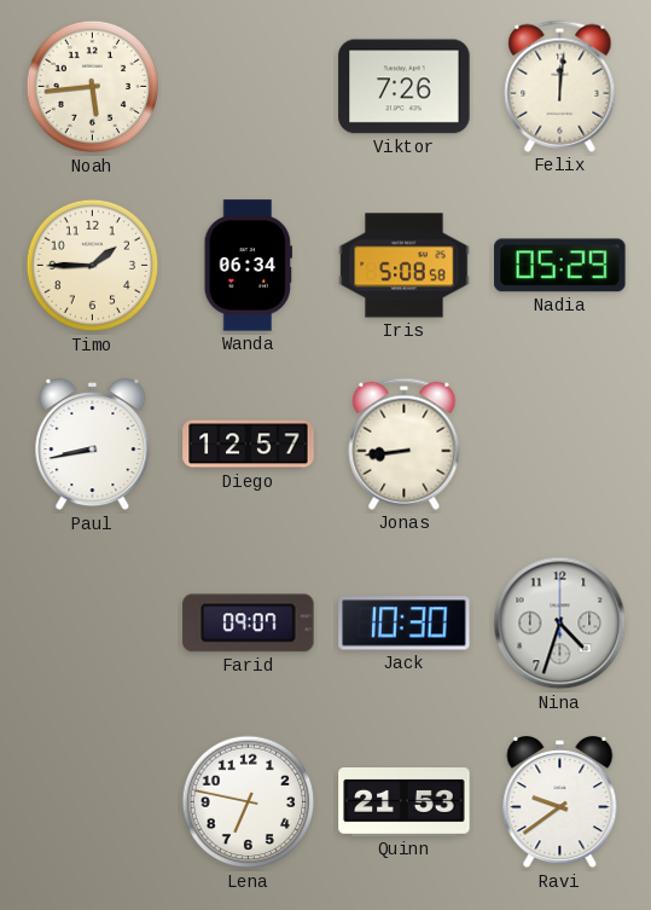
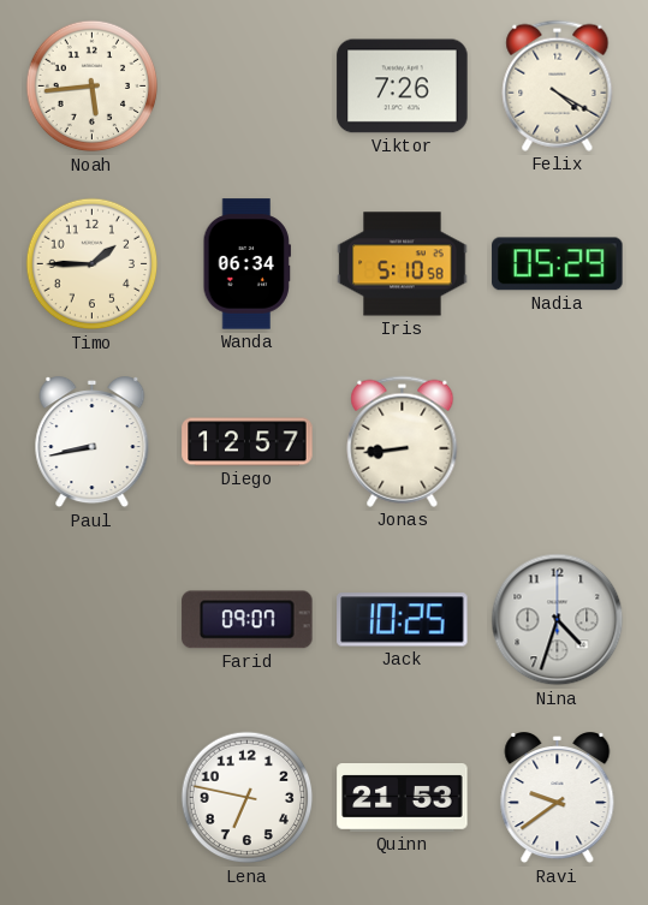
Felix: 12:01 -> 4:20 (558, 85)
Iris: 5:08 -> 5:10 (403, 264)
Jack: 10:30 -> 10:25 (403, 620)
